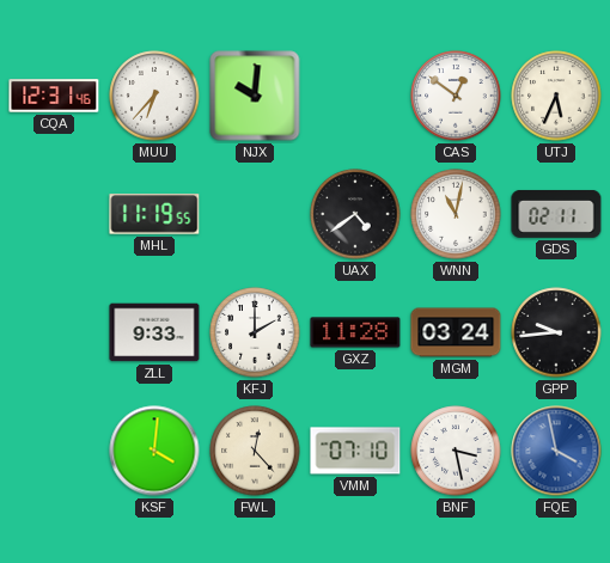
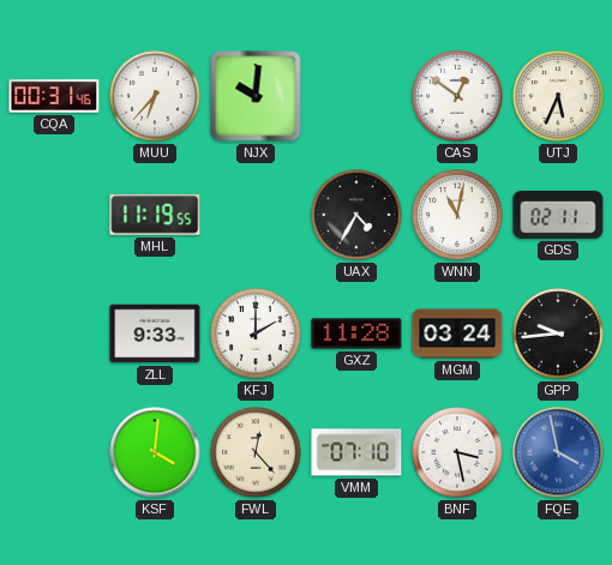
CQA: 12:31 -> 00:31 (54, 96)
UAX: 4:39 -> 4:35 (356, 215)
